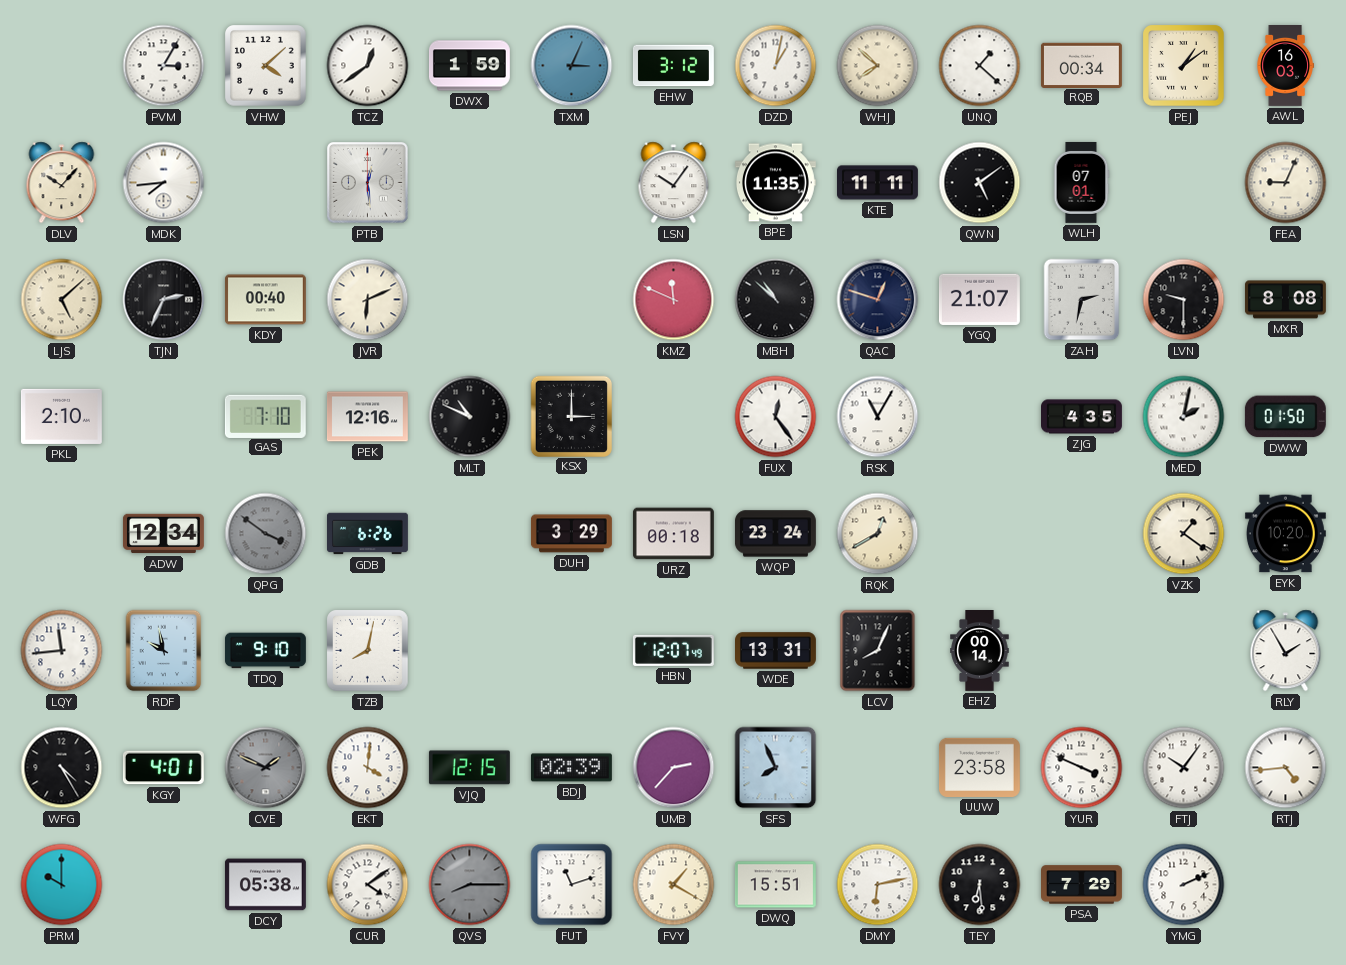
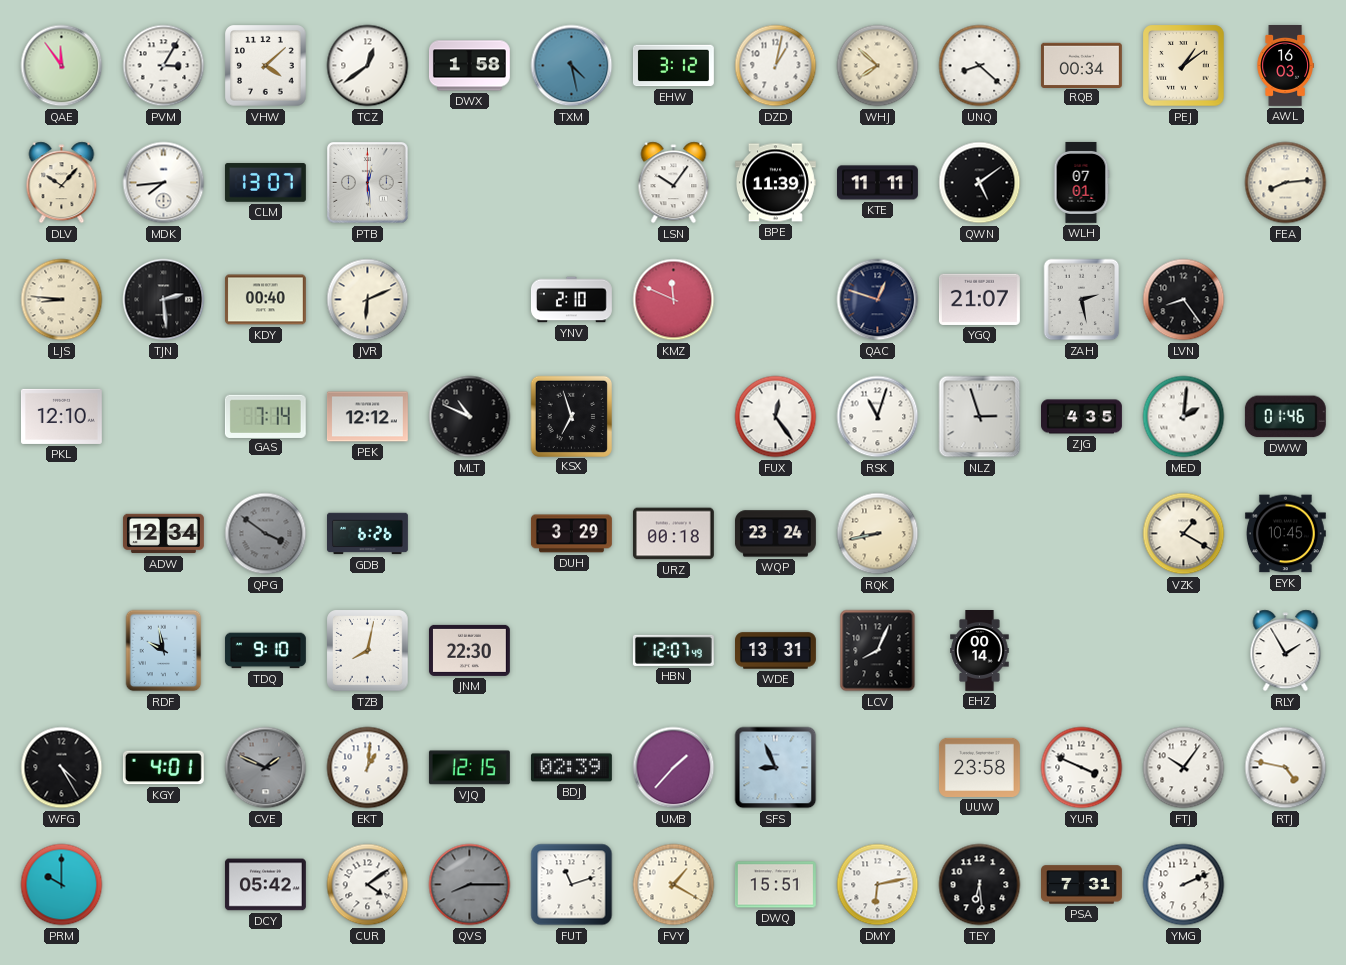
QAE: none -> 11:54 (62, 66)
DWX: 1:59 -> 1:58 (469, 66)
TXM: 3:04 -> 4:28 (572, 66)
UNQ: 1:22 -> 8:22 (980, 66)
CLM: none -> 13:07 (265, 183)
BPE: 11:35 -> 11:39 (775, 183)
FEA: 9:04 -> 8:14 (1286, 183)
LJS: 5:08 -> 8:46 (62, 300)
TJN: 2:34 -> 2:29 (164, 300)
YNV: none -> 2:10 (572, 300)
MBH: 10:52 -> none (776, 300)
ZAH: 2:32 -> 2:28 (1082, 300)
LVN: 9:30 -> 8:24 (1184, 300)
MXR: 8:08 -> none (1285, 300)
PKL: 2:10 -> 12:10 (61, 416)
GAS: 7:10 -> 7:14 (265, 416)
PEK: 12:16 -> 12:12 (367, 417)
KSX: 3:00 -> 6:57 (571, 416)
RSK: 11:05 -> 11:03 (878, 417)
NLZ: none -> 2:57 (980, 417)
MED: 2:02 -> 2:01 (1184, 417)
DWW: 01:50 -> 01:46 (1285, 417)
RQK: 12:40 -> 8:43 (878, 534)
VZK: 1:21 -> 1:20 (1184, 534)
EYK: 10:20 -> 10:45 (1285, 534)
LQY: 11:44 -> none (62, 651)
JNM: none -> 22:30 (469, 650)
EKT: 4:01 -> 1:01 (368, 768)
UMB: 2:37 -> 1:37 (674, 768)
SFS: 7:56 -> 8:56 (776, 768)
RTJ: 4:44 -> 4:47 (1286, 768)
DCY: 05:38 -> 05:42 (265, 885)
PSA: 7:29 -> 7:31 (1082, 885)
